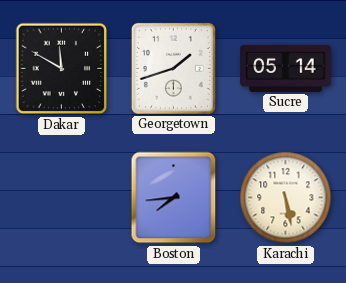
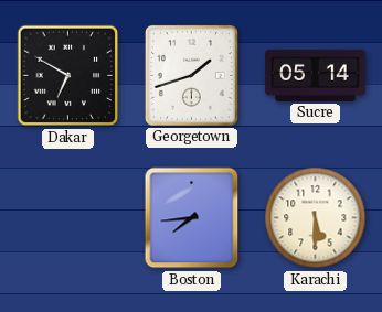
Dakar: 11:50 -> 6:50 (68, 76)
Karachi: 5:28 -> 5:30 (316, 218)
